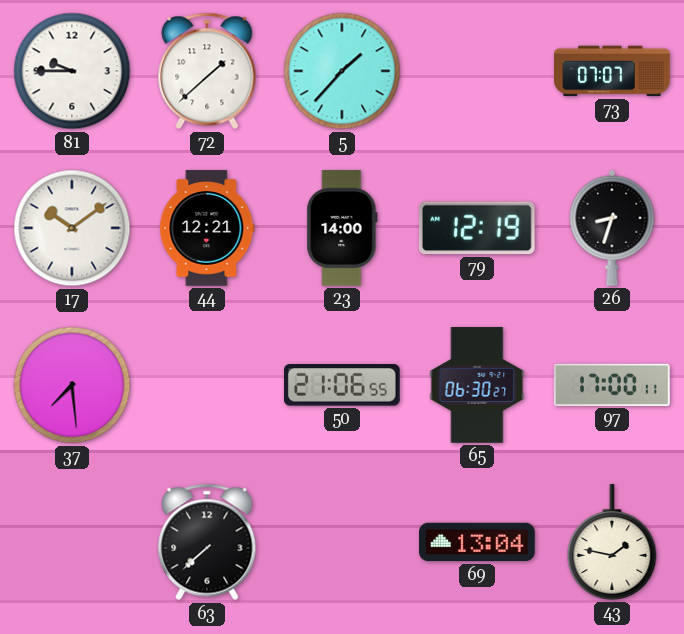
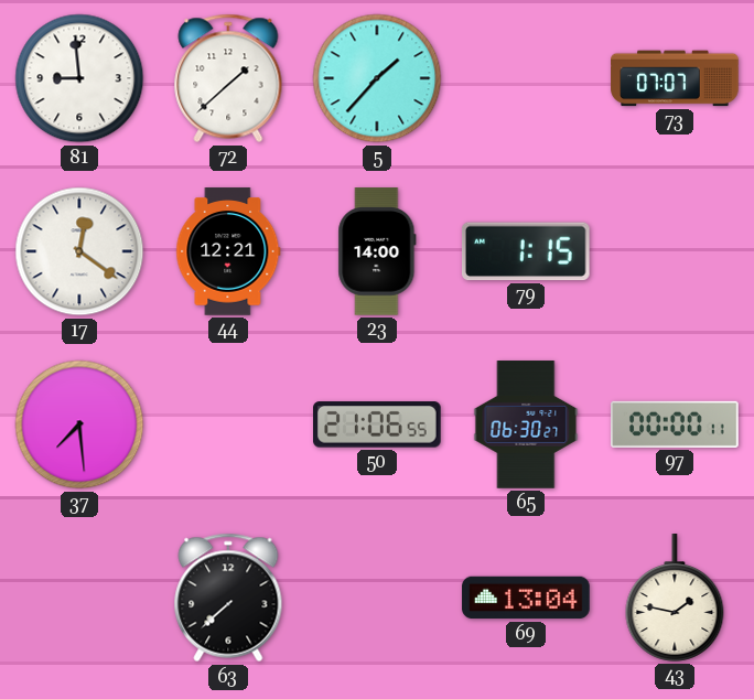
81: 9:45 -> 8:59 (79, 78)
17: 10:09 -> 12:21 (79, 251)
79: 12:19 -> 1:15 (526, 251)
26: 8:33 -> none (612, 228)
97: 17:00 -> 00:00 (675, 424)
